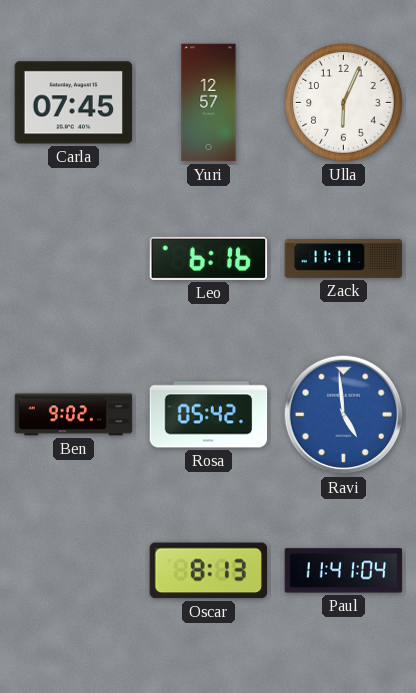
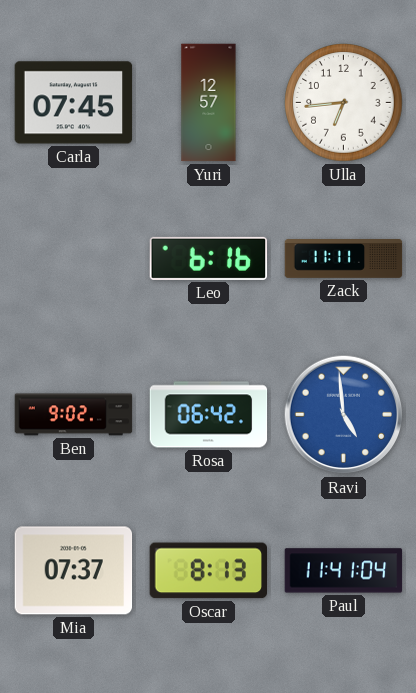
Ulla: 6:04 -> 6:44 (344, 103)
Rosa: 05:42 -> 06:42 (209, 415)
Mia: none -> 07:37 (74, 571)
